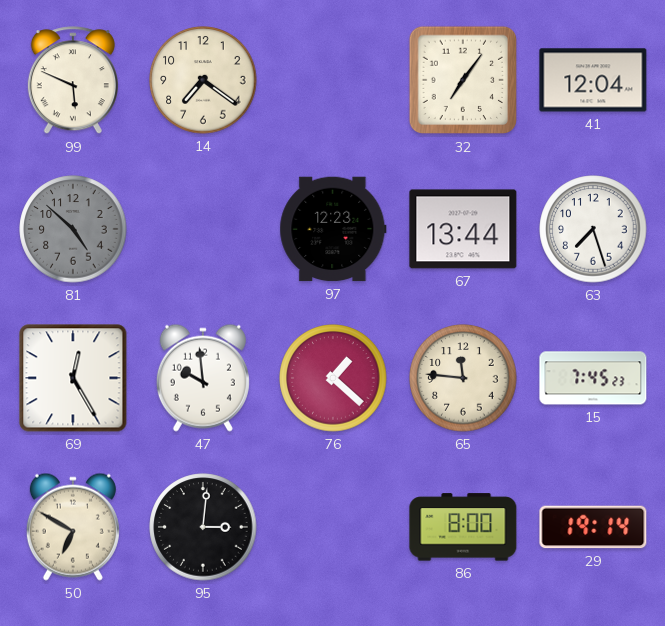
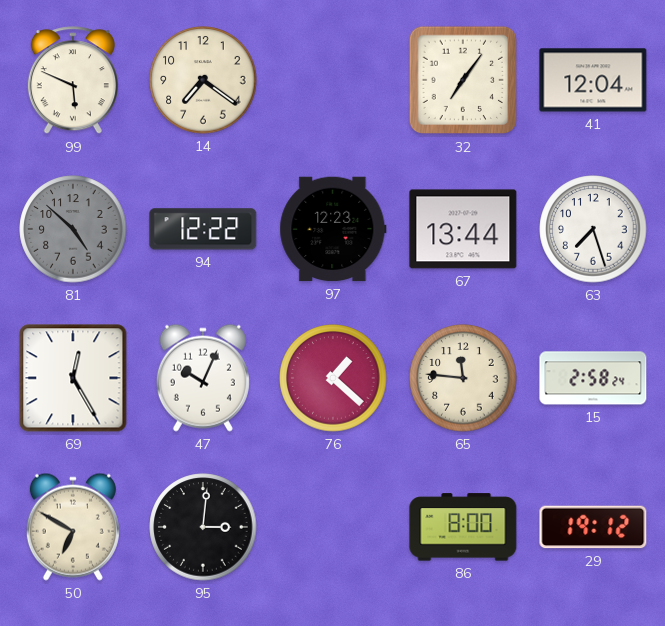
94: none -> 12:22 (203, 229)
47: 9:59 -> 10:04 (203, 378)
15: 7:45 -> 2:58 (593, 378)
29: 19:14 -> 19:12 (593, 527)
